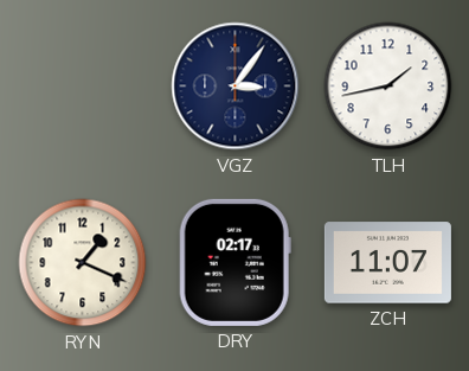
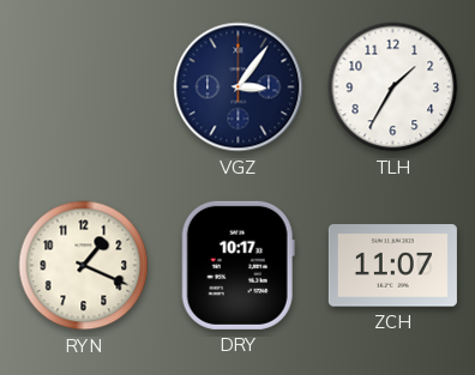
TLH: 1:43 -> 1:35 (393, 87)
DRY: 02:17 -> 10:17 (237, 265)
